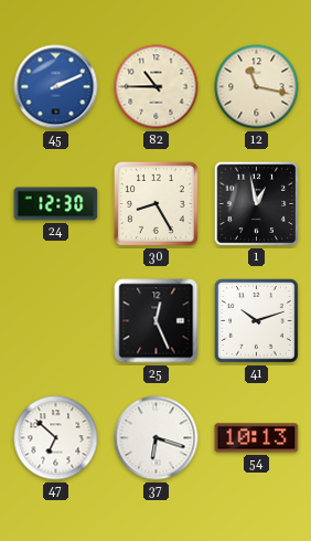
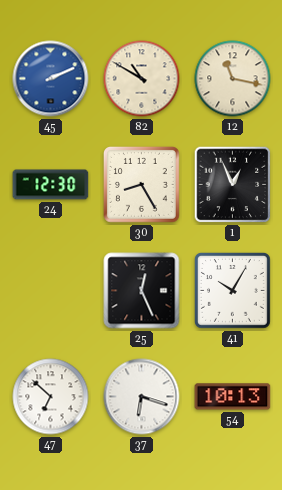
82: 10:45 -> 10:50 (142, 79)
1: 12:58 -> 12:56 (233, 185)
41: 10:12 -> 10:05 (233, 291)
